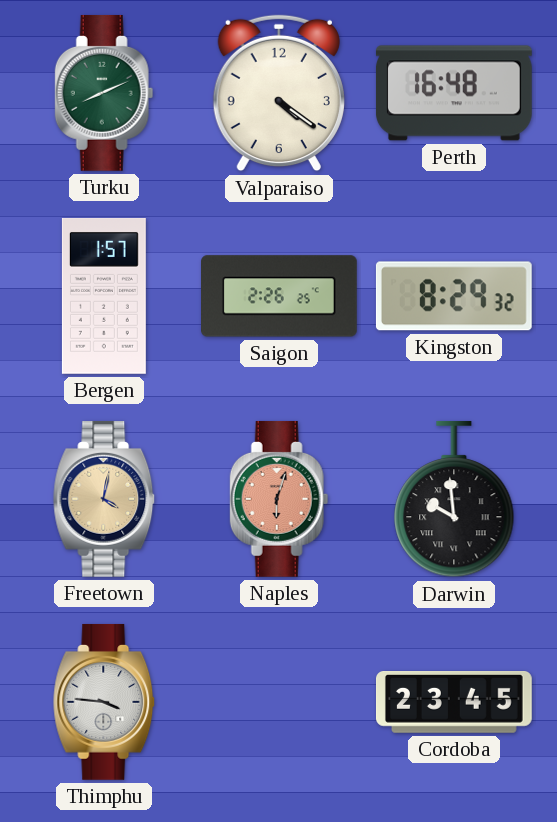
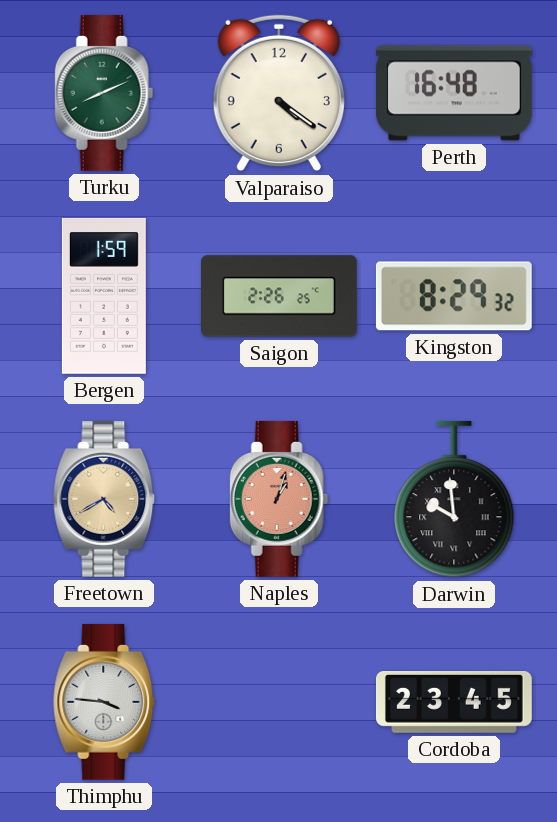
Bergen: 1:57 -> 1:59 (104, 296)
Freetown: 4:02 -> 4:40 (105, 499)
Naples: 6:03 -> 1:03 (279, 499)
